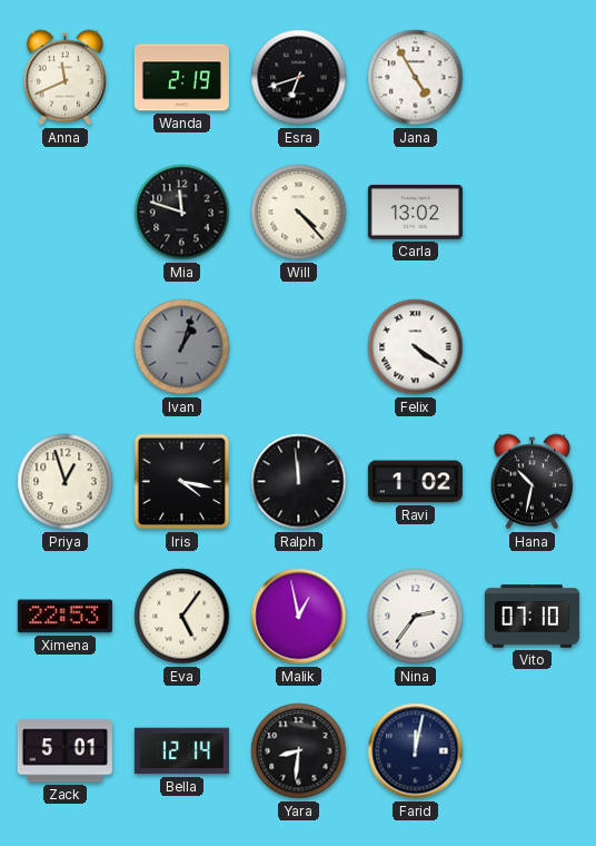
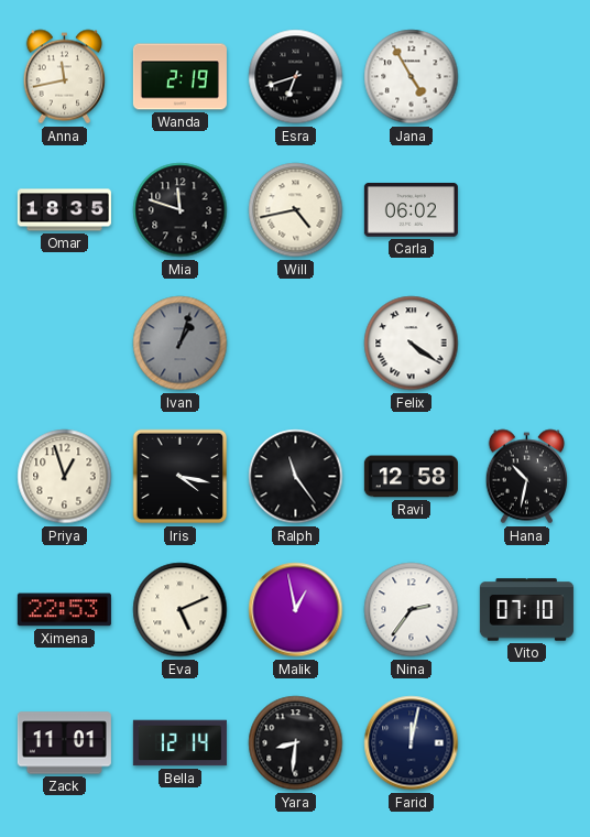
Anna: 11:41 -> 11:43 (65, 77)
Omar: none -> 18:35 (64, 210)
Will: 4:23 -> 4:43 (296, 210)
Carla: 13:02 -> 06:02 (411, 210)
Ralph: 11:59 -> 11:24 (296, 477)
Ravi: 1:02 -> 12:58 (411, 477)
Eva: 5:06 -> 5:11 (181, 610)
Zack: 5:01 -> 11:01 (64, 743)
